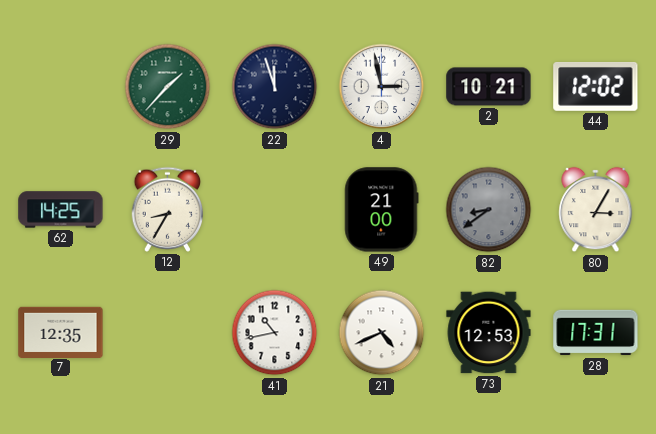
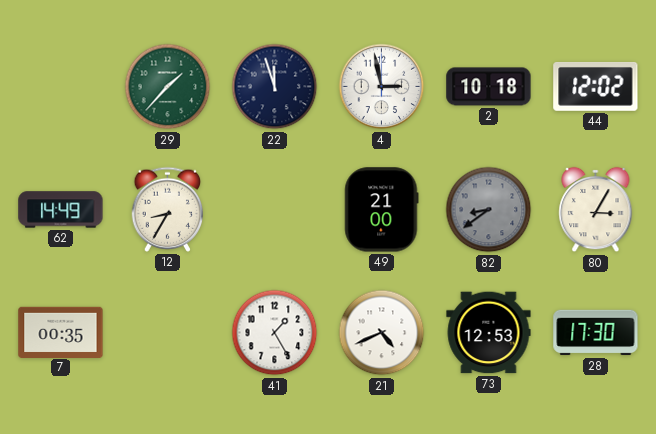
2: 10:21 -> 10:18 (489, 87)
62: 14:25 -> 14:49 (61, 210)
7: 12:35 -> 00:35 (61, 332)
41: 10:43 -> 1:25 (275, 333)
28: 17:31 -> 17:30 (596, 333)
